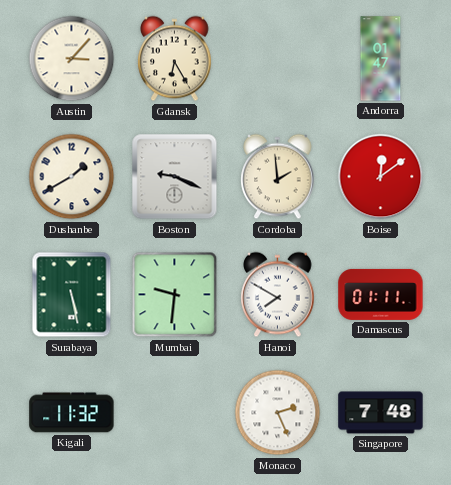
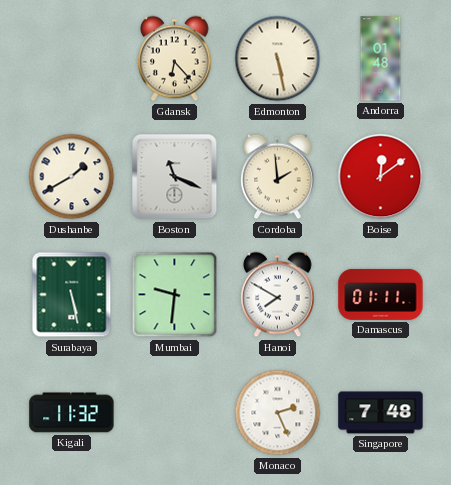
Austin: 3:07 -> none (72, 59)
Gdansk: 6:25 -> 6:23 (175, 59)
Edmonton: none -> 5:28 (278, 59)
Andorra: 01:47 -> 01:48 (381, 59)
Boston: 9:19 -> 11:19 (175, 177)
